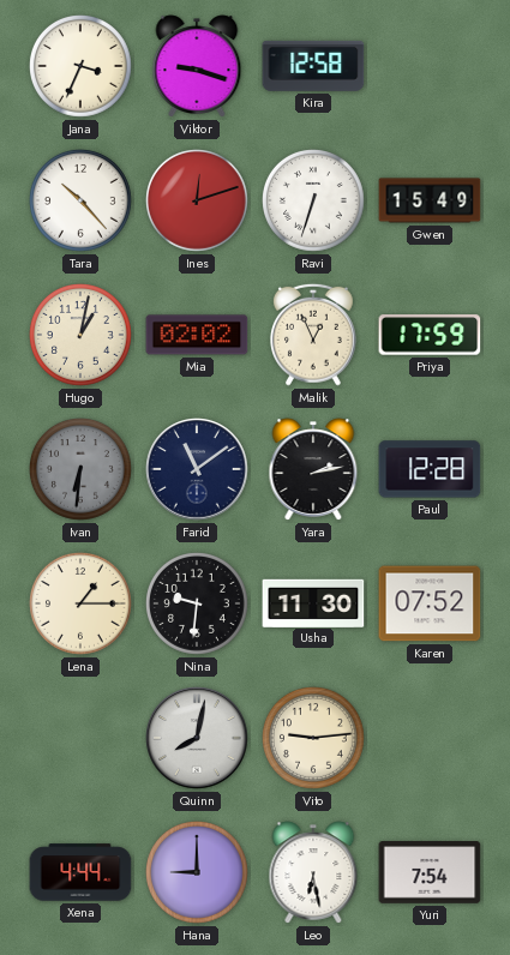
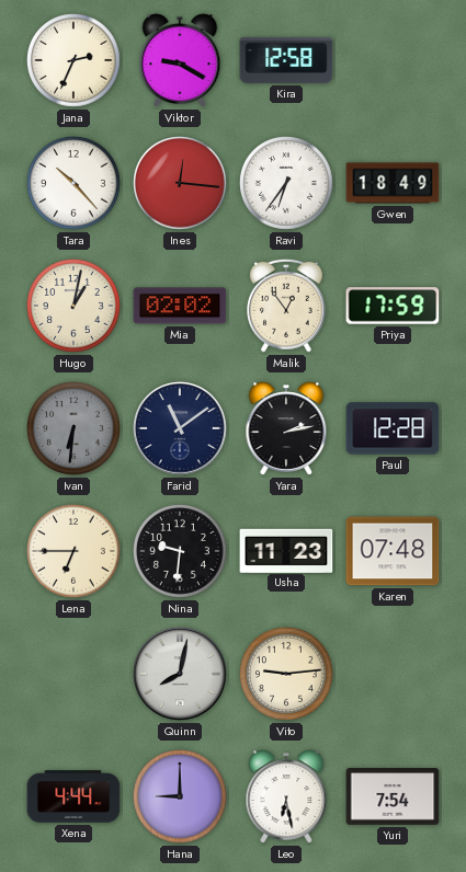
Jana: 3:34 -> 2:34 (75, 61)
Viktor: 9:18 -> 9:20 (180, 60)
Ines: 12:12 -> 12:16 (181, 184)
Ravi: 6:33 -> 6:36 (287, 184)
Gwen: 15:49 -> 18:49 (393, 183)
Malik: 12:56 -> 12:54 (287, 306)
Lena: 1:15 -> 6:45 (75, 552)
Usha: 11:30 -> 11:23 (286, 550)
Karen: 07:52 -> 07:48 (393, 551)
